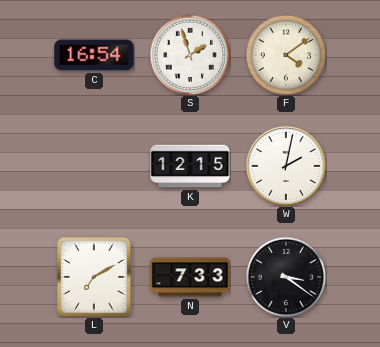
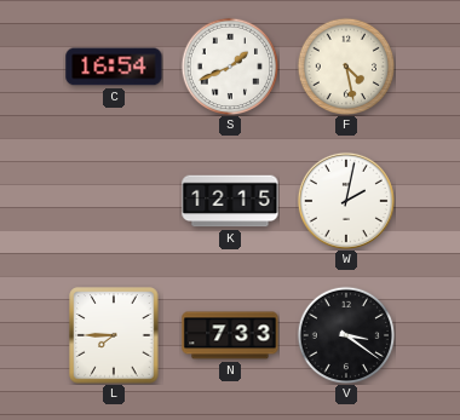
S: 1:57 -> 1:41 (230, 67)
F: 4:09 -> 4:28 (346, 67)
L: 7:10 -> 7:45 (114, 335)
